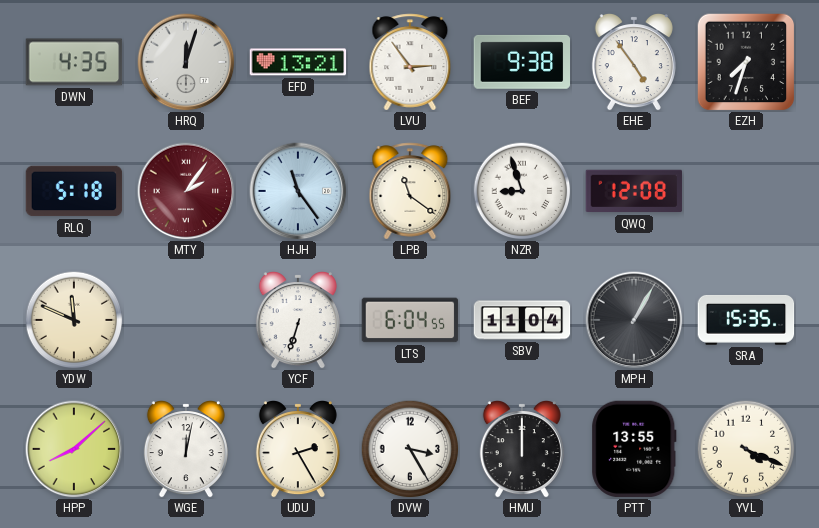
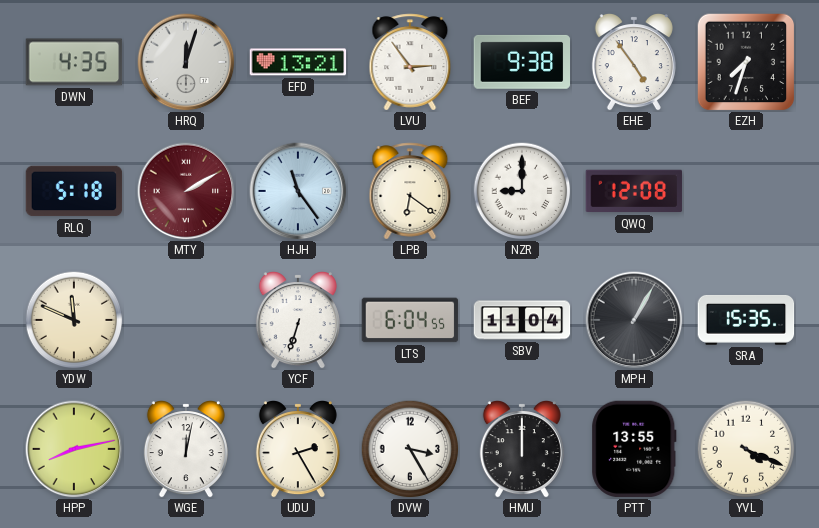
MTY: 2:06 -> 2:10 (186, 191)
LPB: 11:21 -> 6:21 (410, 191)
NZR: 8:57 -> 9:00 (522, 191)
HPP: 8:08 -> 8:13 (74, 449)
